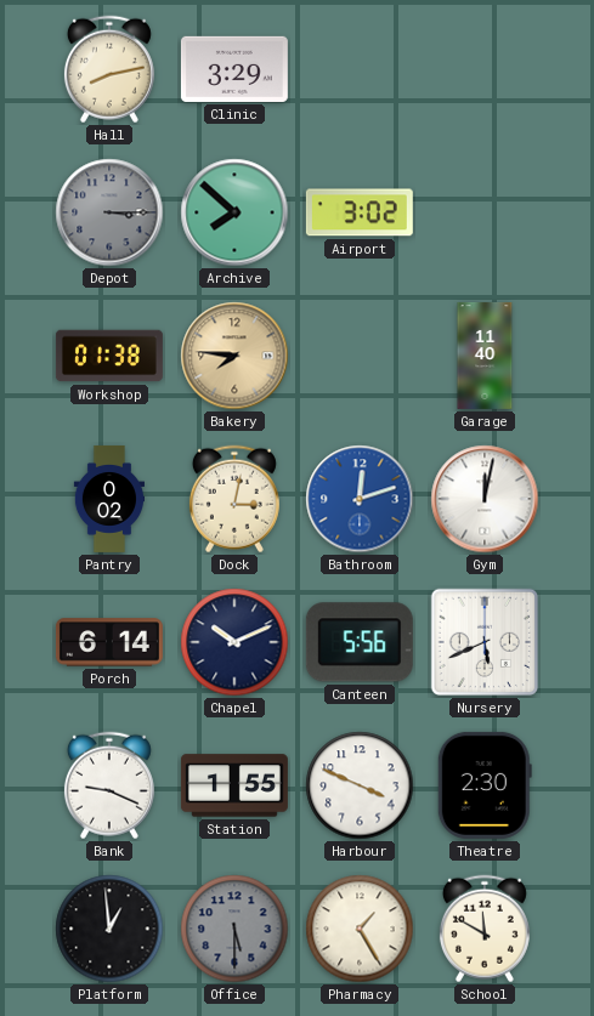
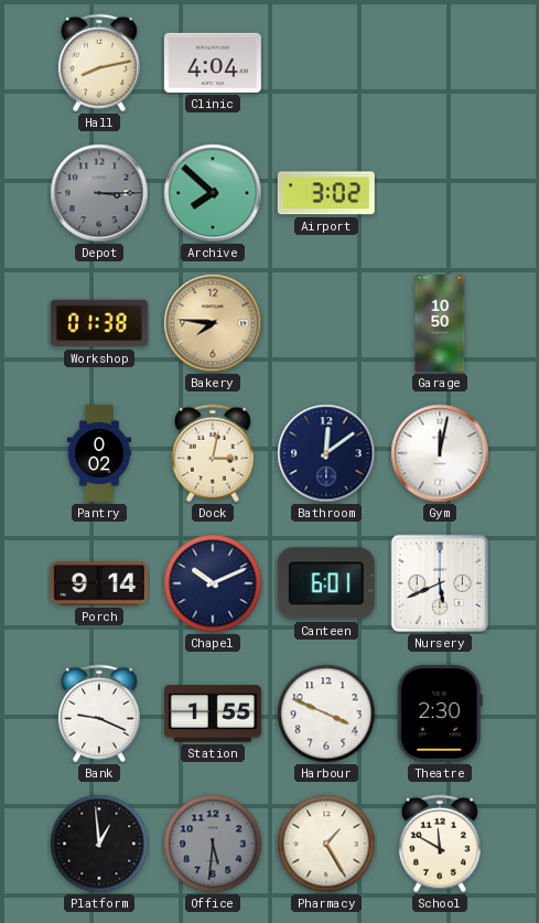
Clinic: 3:29 -> 4:04 (213, 63)
Garage: 11:40 -> 10:50 (440, 323)
Bathroom: 12:12 -> 12:09 (326, 453)
Bathroom dial: blue -> navy (326, 453)
Porch: 6:14 -> 9:14 (99, 583)
Canteen: 5:56 -> 6:01 (326, 583)
Office: 5:30 -> 5:31 (213, 844)
